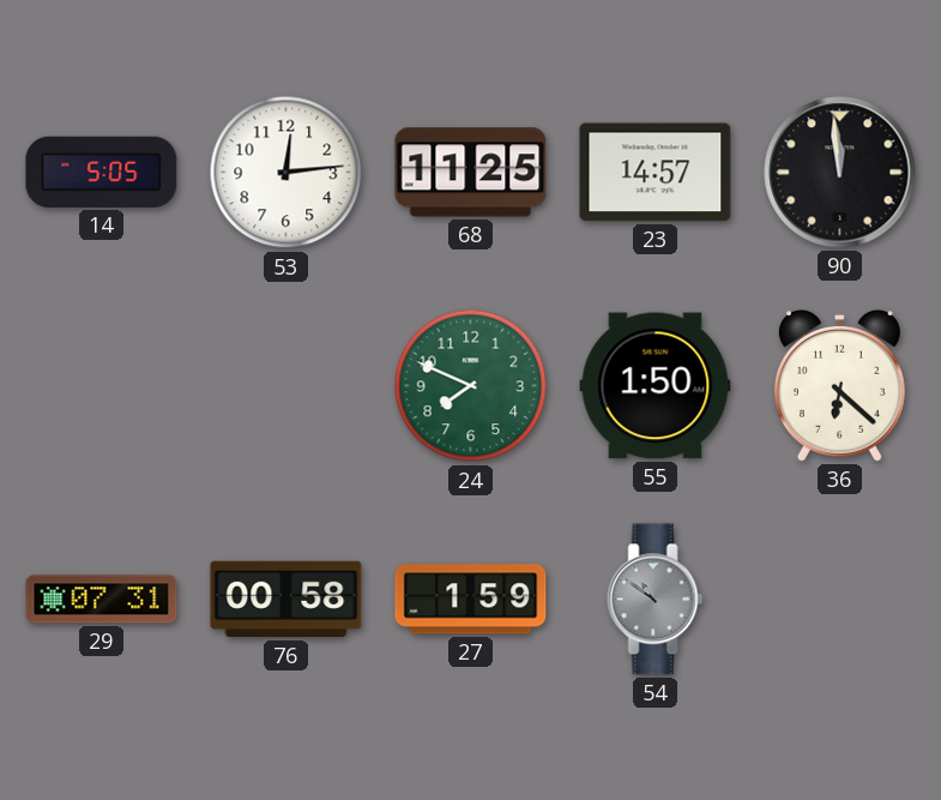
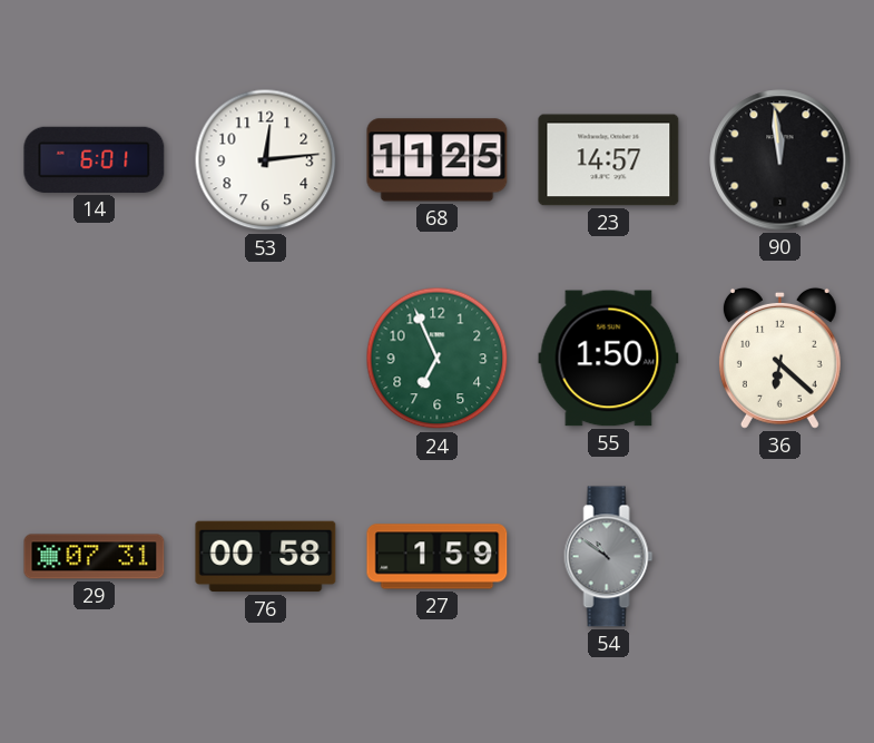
14: 5:05 -> 6:01 (95, 159)
24: 7:49 -> 6:56 (438, 359)
